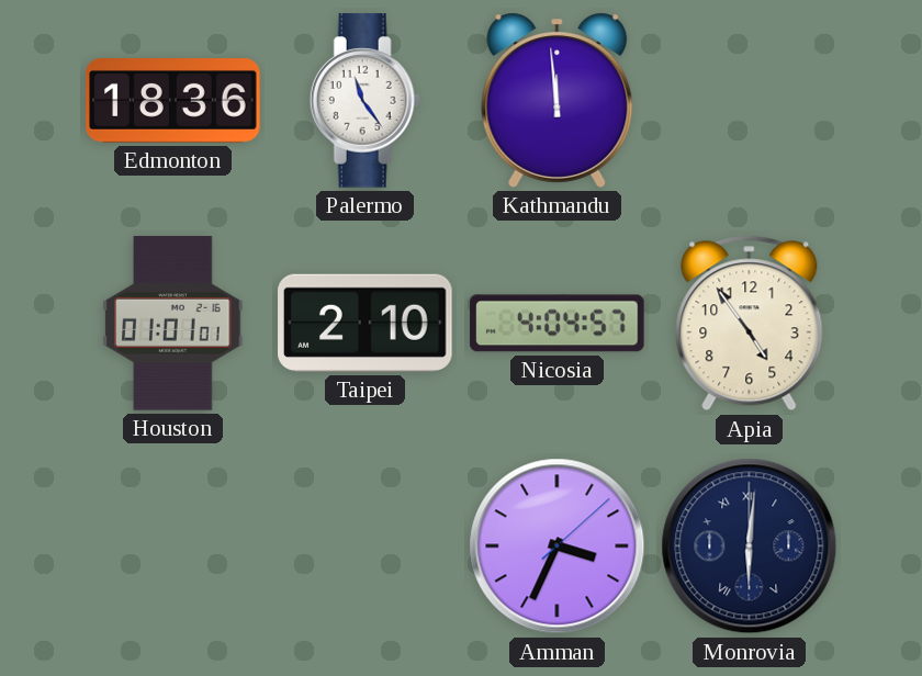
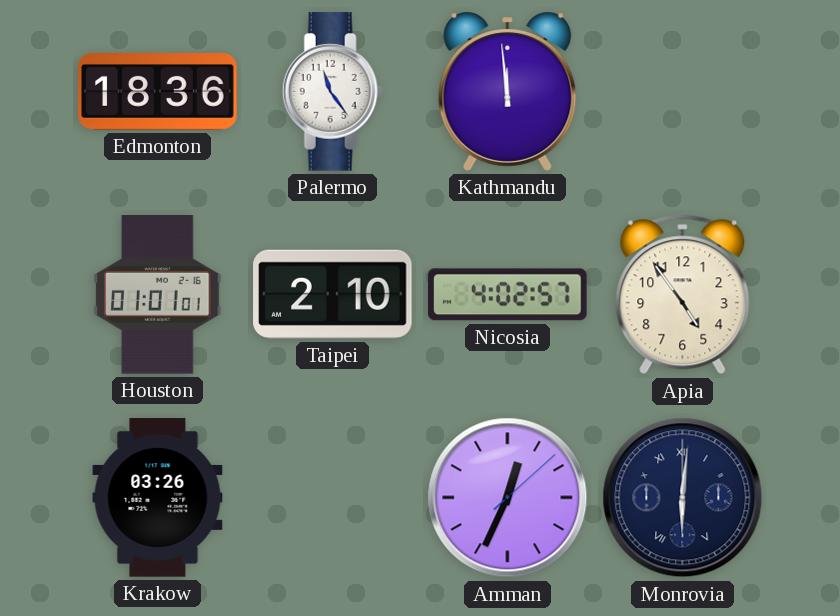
Nicosia: 4:04 -> 4:02 (508, 295)
Krakow: none -> 03:26 (158, 498)
Amman: 3:34 -> 12:34 (508, 498)
